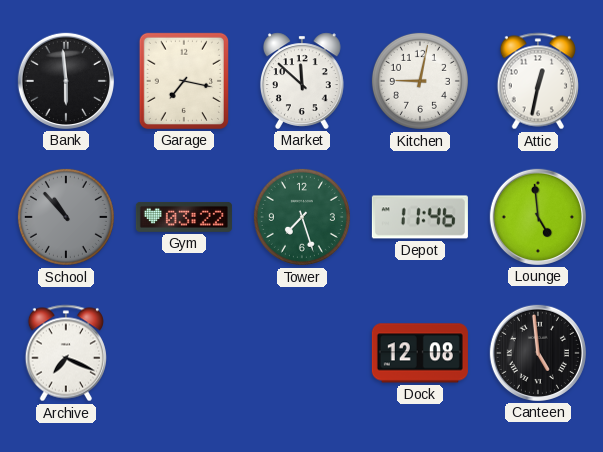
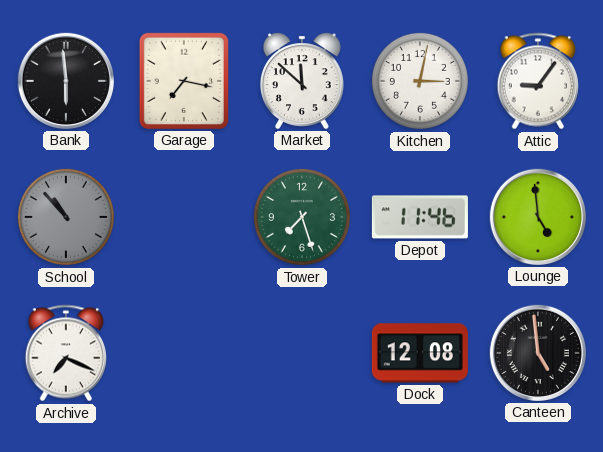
Kitchen: 9:02 -> 3:02 (420, 81)
Attic: 12:32 -> 9:06 (537, 81)
Gym: 03:22 -> none (184, 217)
